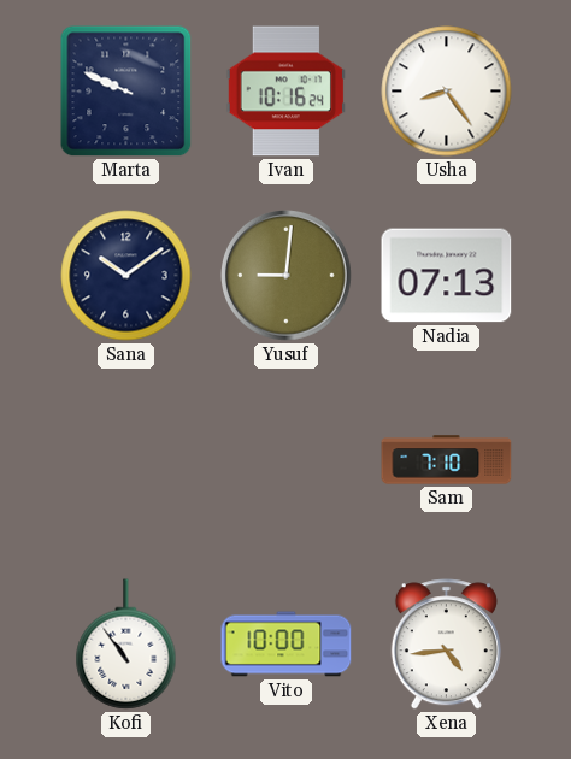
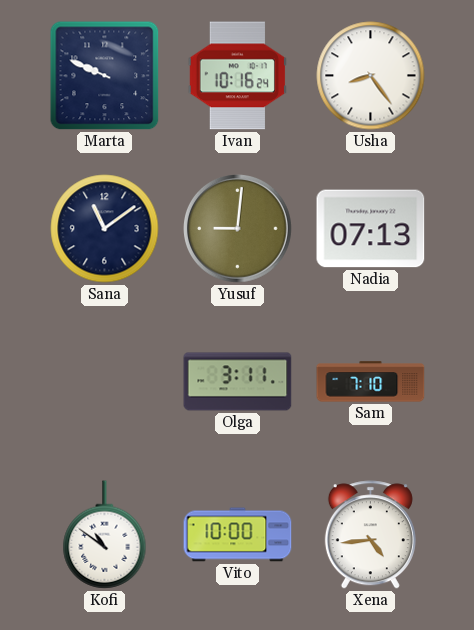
Sana: 10:09 -> 11:09 (105, 229)
Olga: none -> 3:11 (238, 382)
Kofi: 10:54 -> 10:51 (105, 535)
